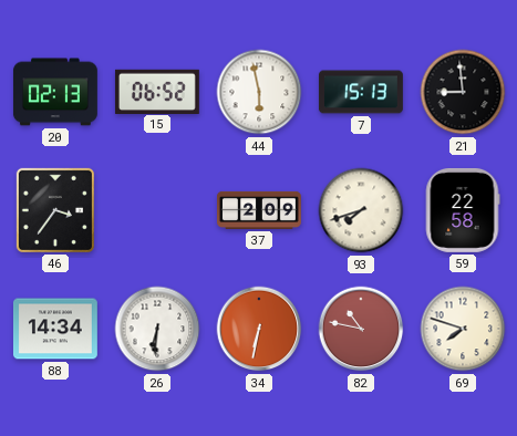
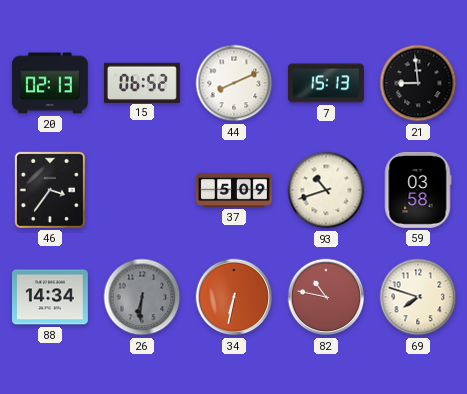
44: 5:58 -> 8:11 (234, 83)
37: 2:09 -> 5:09 (235, 190)
93: 7:42 -> 10:42 (326, 190)
59: 22:58 -> 03:58 (418, 190)
26 dial: white -> grey (142, 297)
